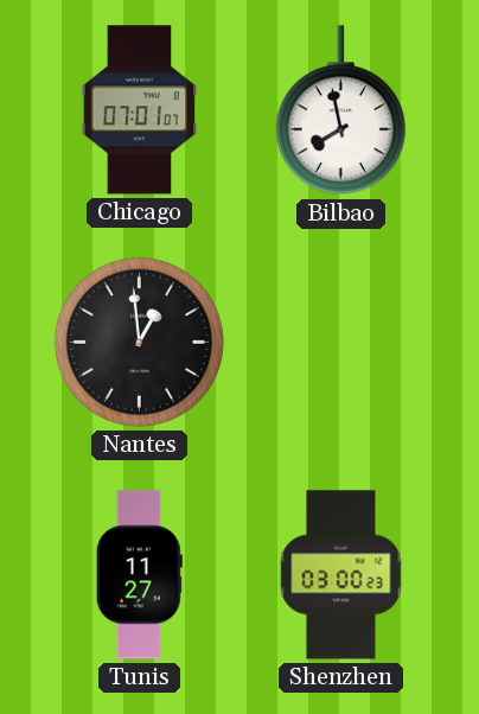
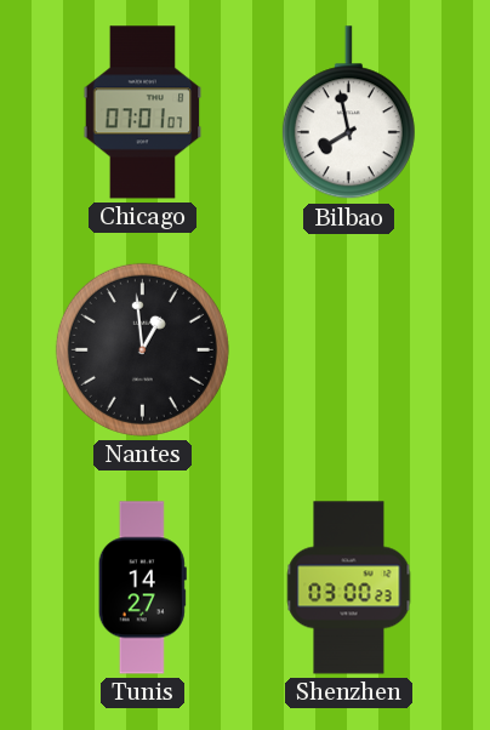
Tunis: 11:27 -> 14:27 (142, 588)
